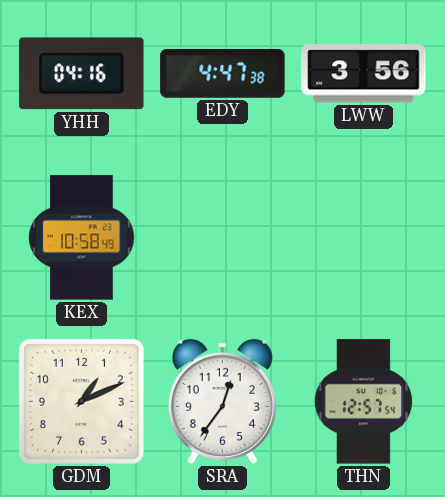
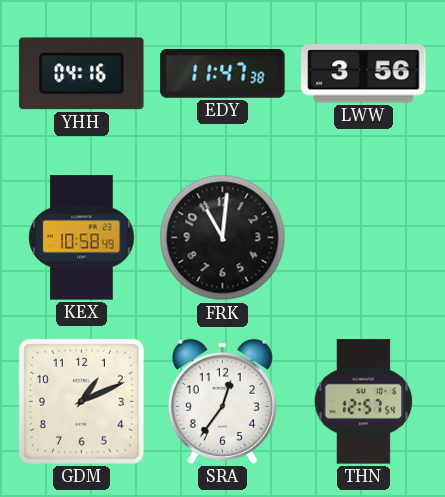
EDY: 4:47 -> 11:47 (223, 74)
FRK: none -> 11:01 (223, 238)
